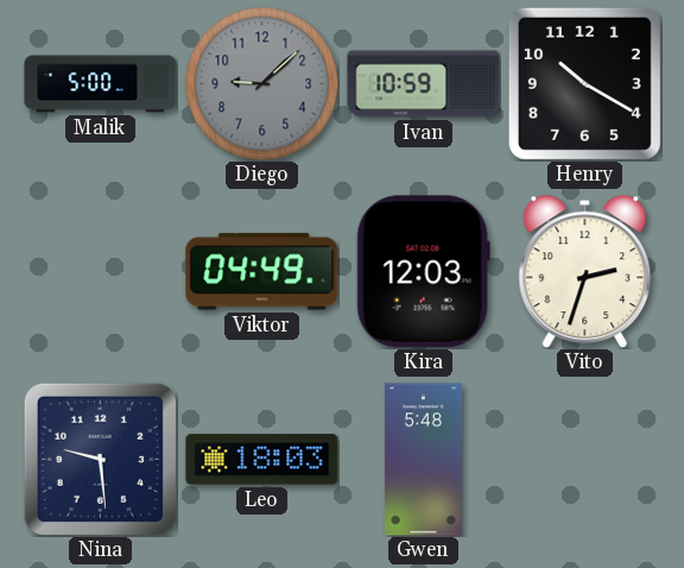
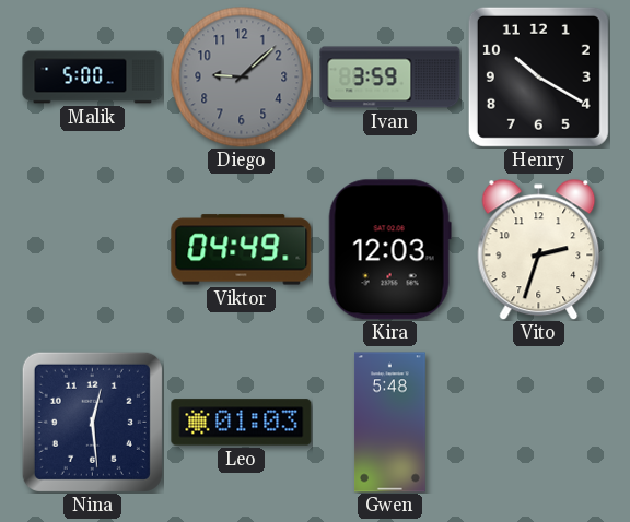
Ivan: 10:59 -> 3:59 (390, 78)
Nina: 9:29 -> 12:29 (92, 422)
Leo: 18:03 -> 01:03 (242, 423)
